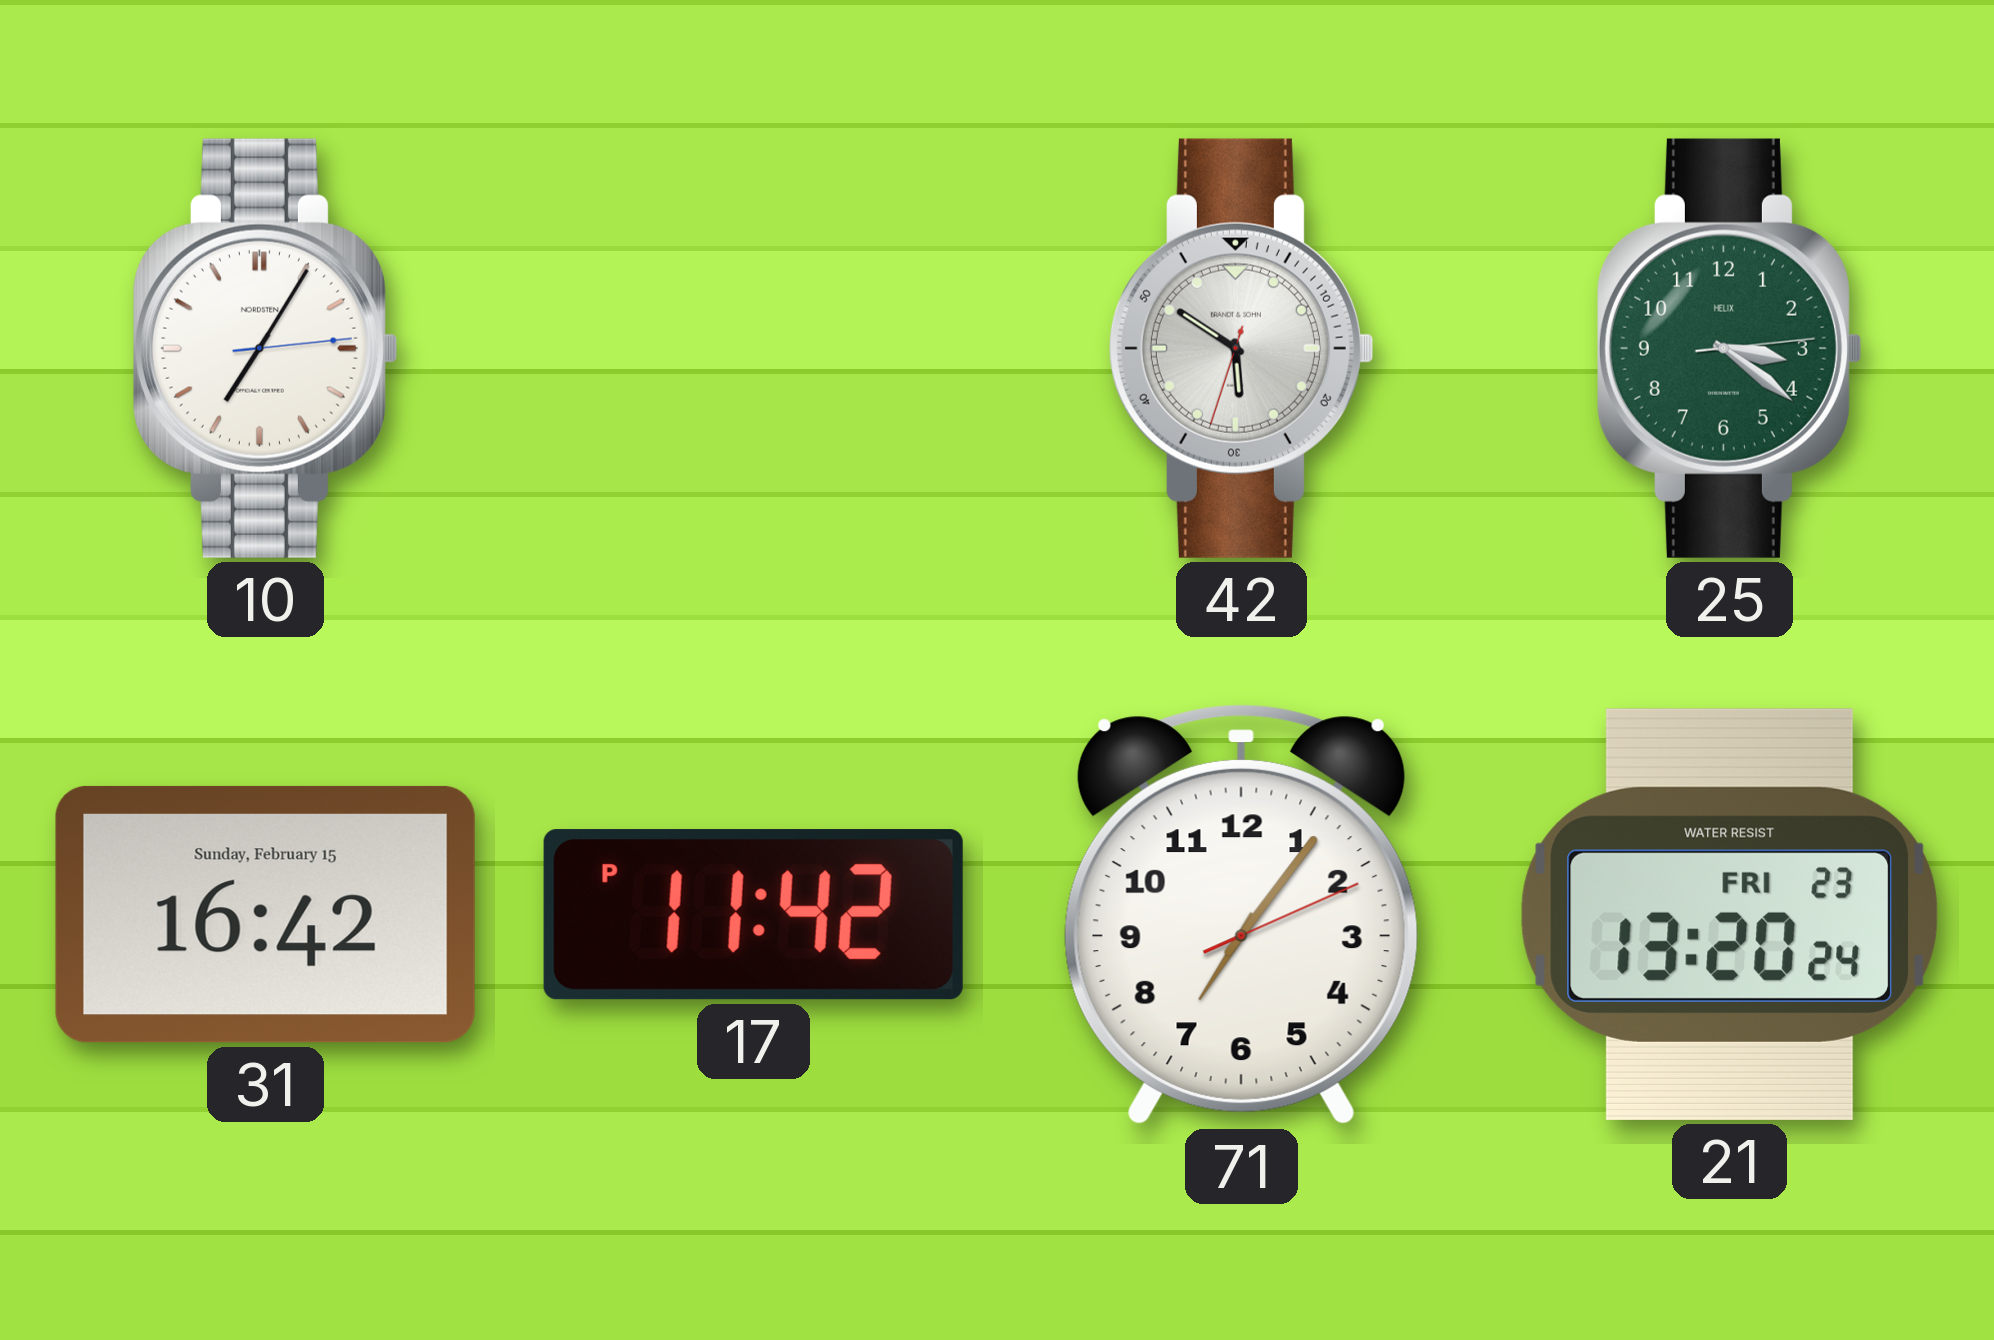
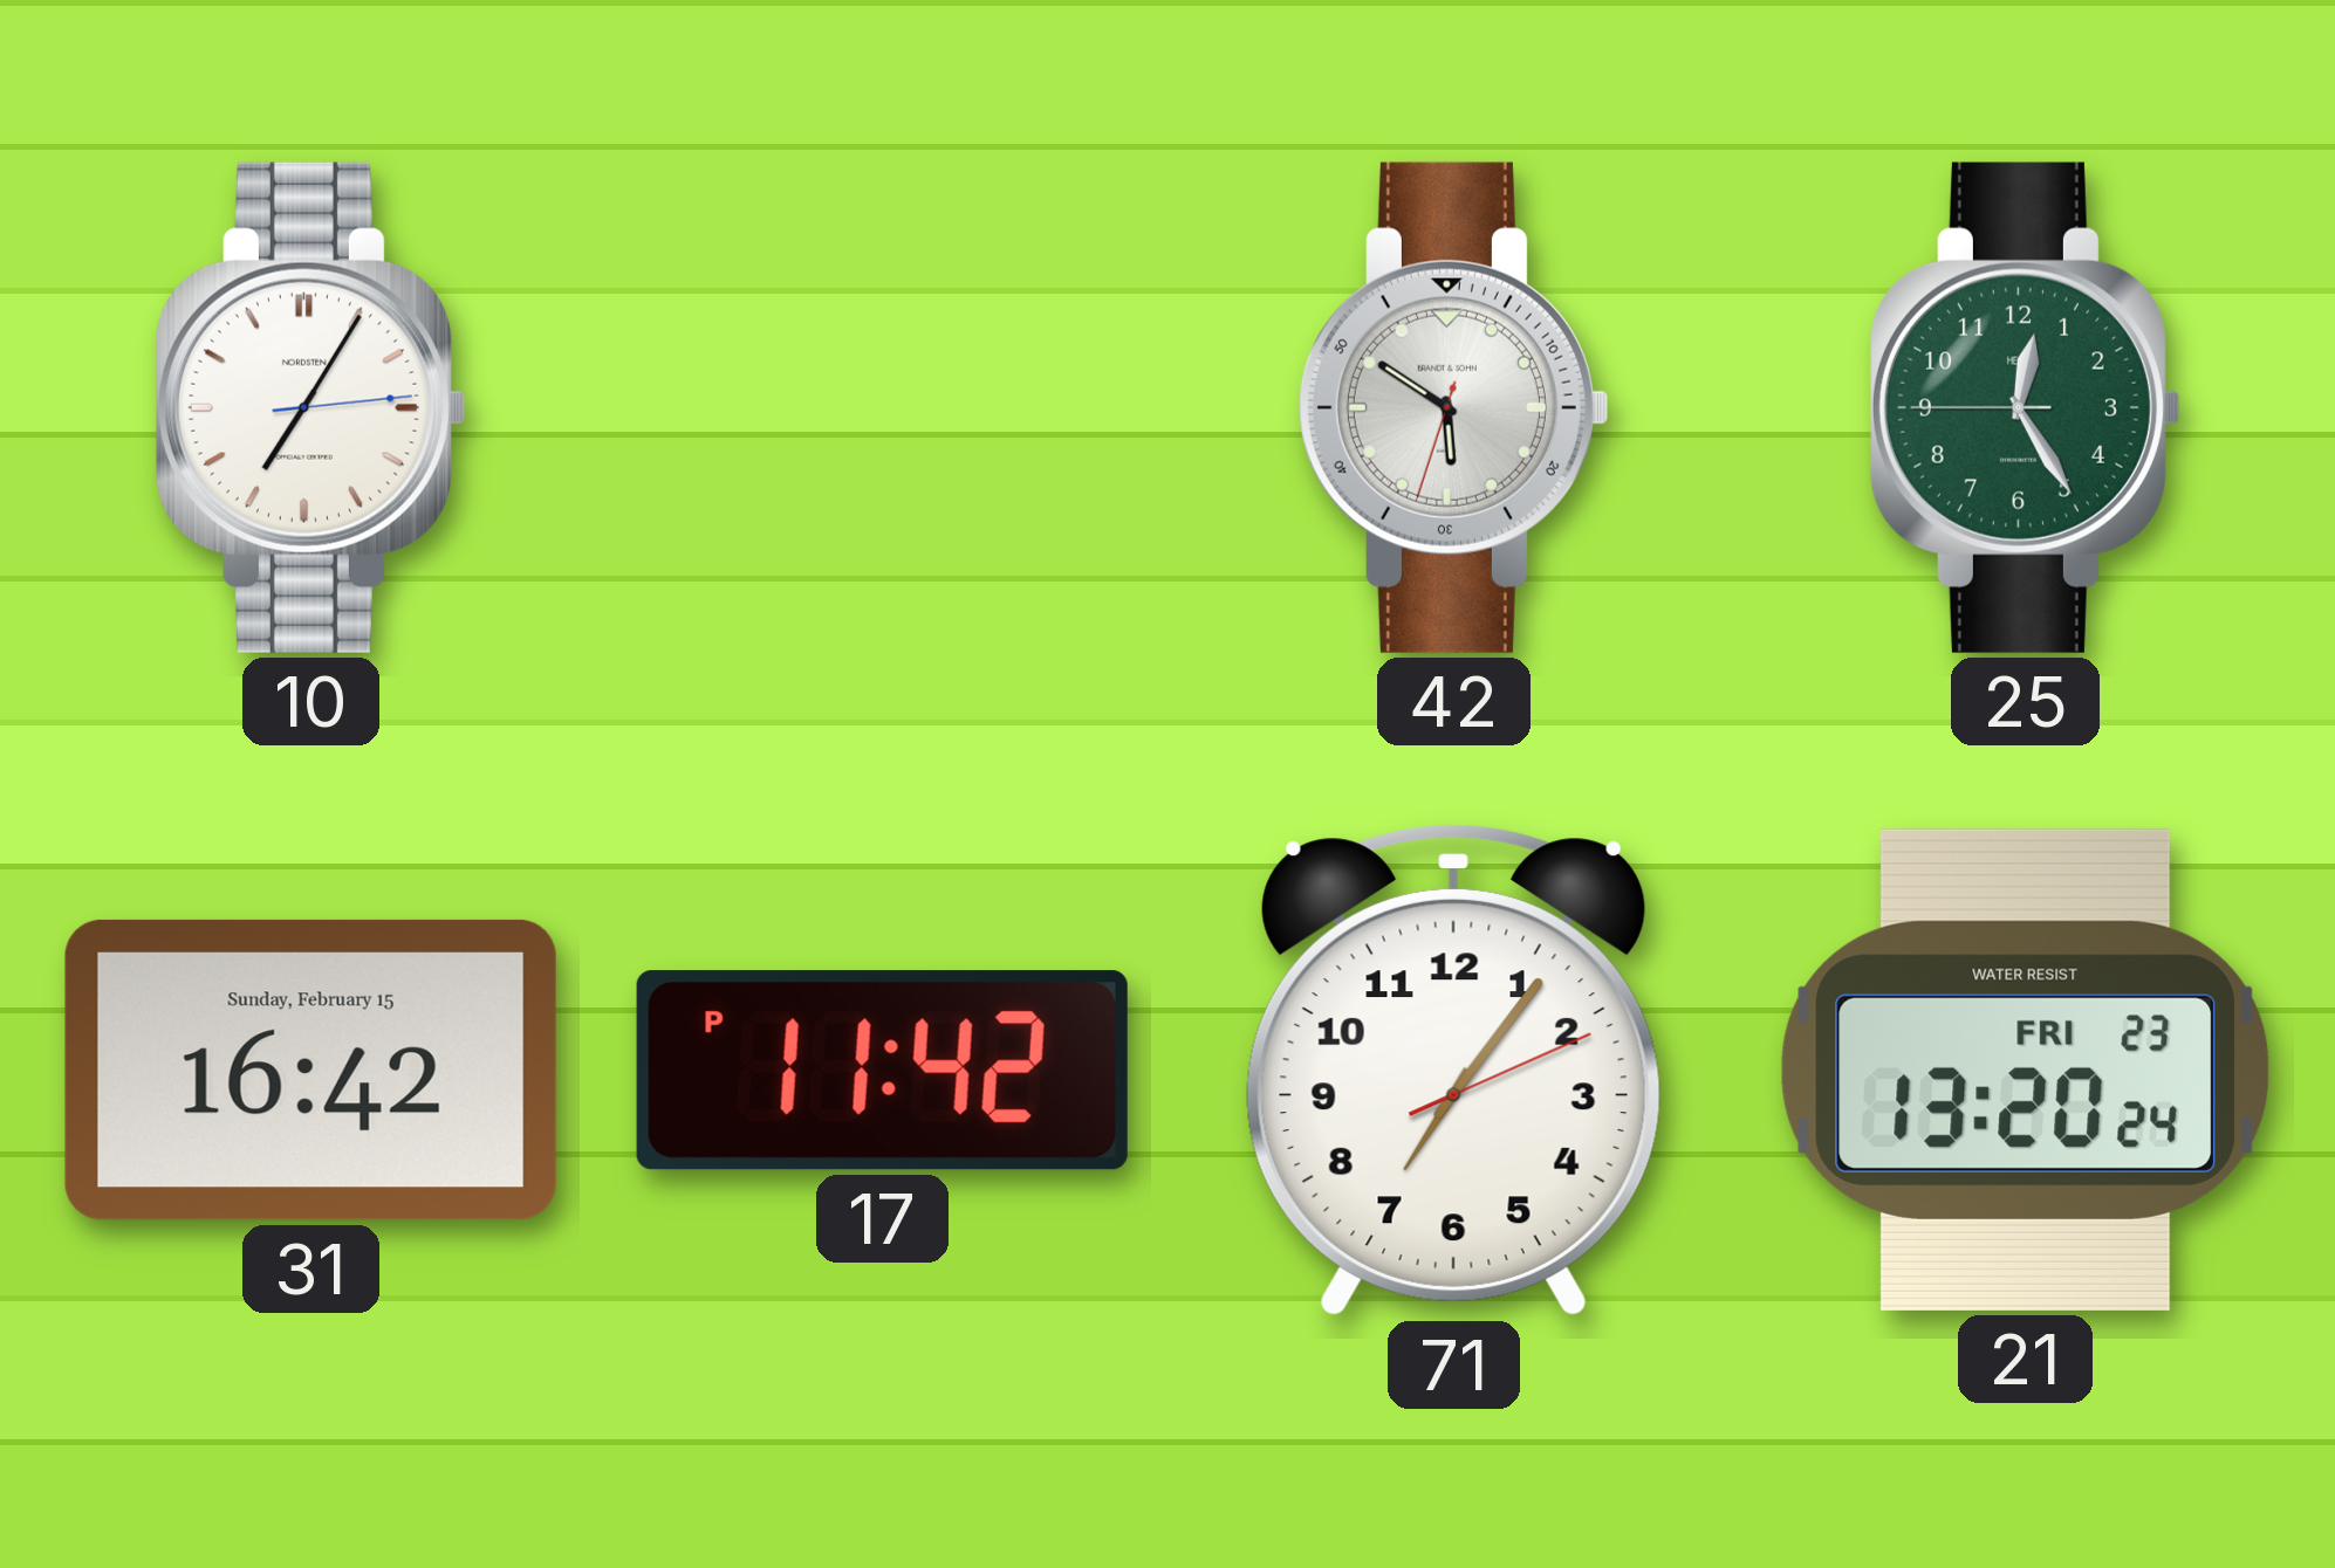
25: 3:21 -> 12:24 (2025, 407)
